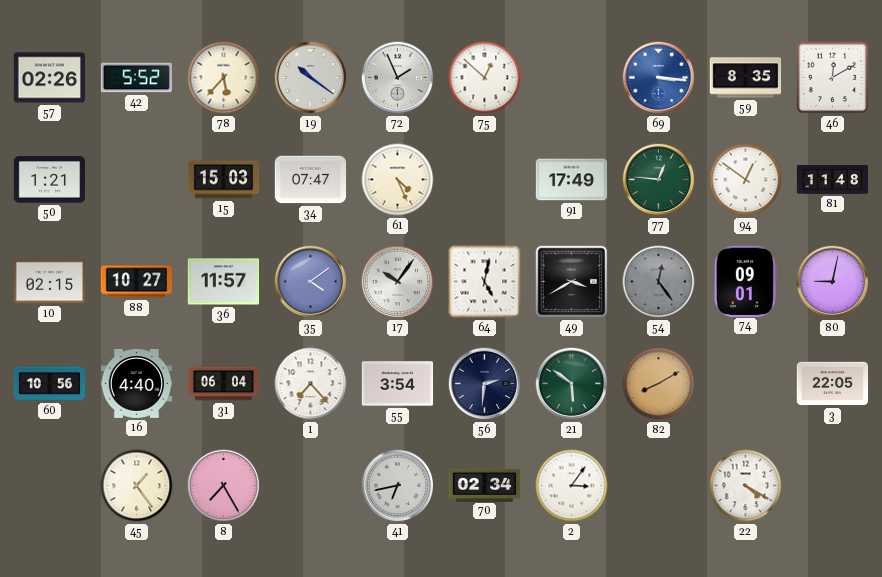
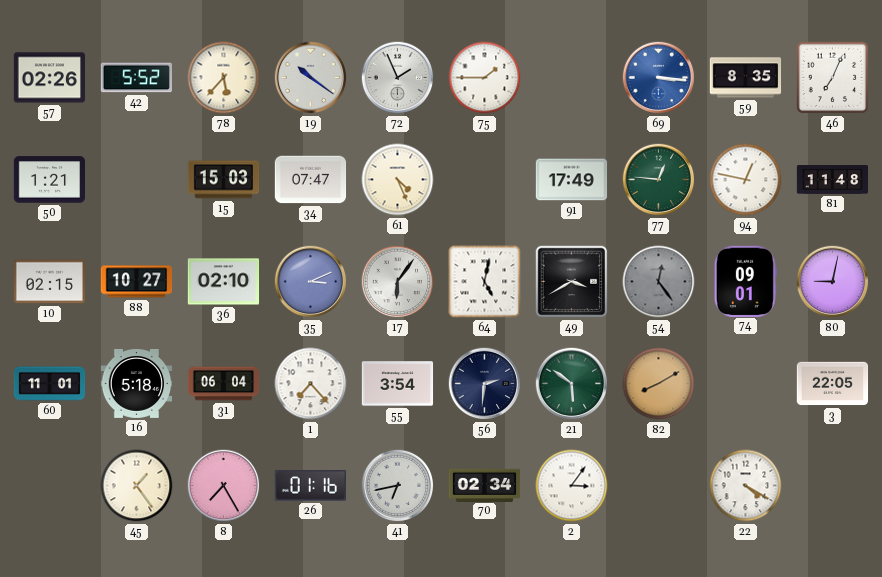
75: 12:52 -> 1:45 (485, 78)
46: 12:10 -> 7:04 (833, 78)
94: 12:51 -> 12:47 (746, 180)
36: 11:57 -> 02:10 (224, 282)
35: 4:09 -> 3:11 (311, 282)
17: 10:06 -> 6:06 (398, 282)
60: 10:56 -> 11:01 (50, 384)
16: 4:40 -> 5:18 (137, 383)
26: none -> 01:16 (310, 486)
